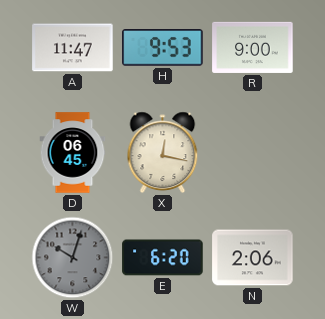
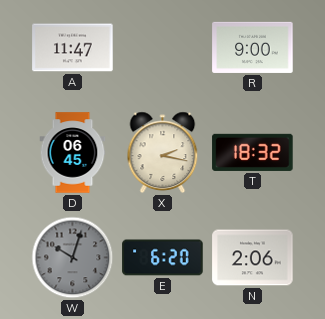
H: 9:53 -> none (163, 48)
X: 12:17 -> 2:17 (163, 152)
T: none -> 18:32 (253, 152)
